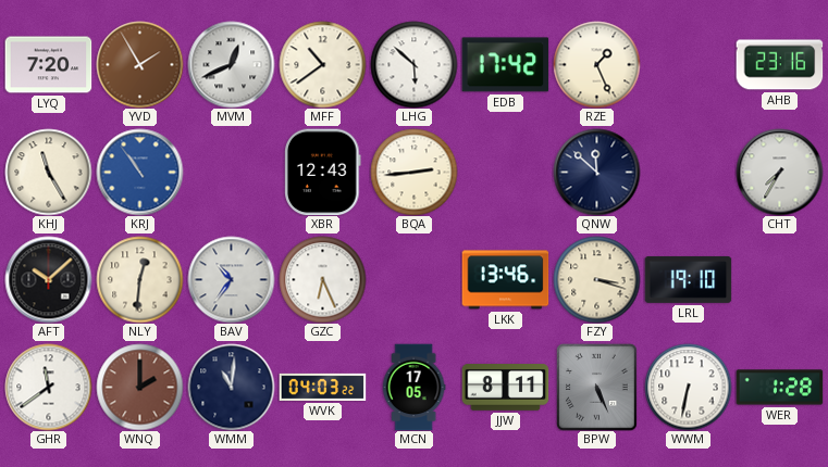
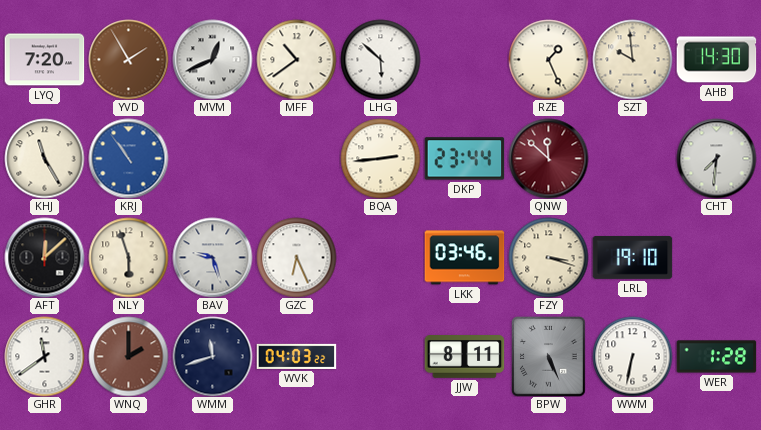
EDB: 17:42 -> none (505, 65)
SZT: none -> 9:59 (632, 59)
AHB: 23:16 -> 14:30 (716, 60)
XBR: 12:43 -> none (323, 172)
DKP: none -> 23:44 (464, 159)
QNW dial: navy -> burgundy (548, 158)
CHT: 7:35 -> 7:31 (716, 158)
AFT: 10:08 -> 12:08 (44, 257)
NLY: 12:31 -> 5:57 (128, 257)
BAV: 10:36 -> 9:27 (212, 257)
LKK: 13:46 -> 03:46 (464, 258)
WMM: 11:01 -> 11:42 (212, 356)
MCN: 17:05 -> none (413, 387)
